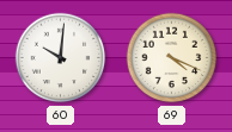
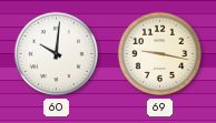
69: 4:19 -> 9:17 (160, 54)
